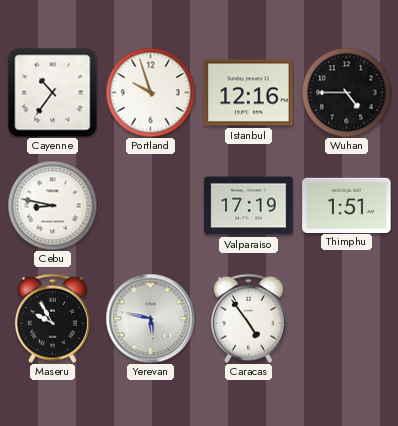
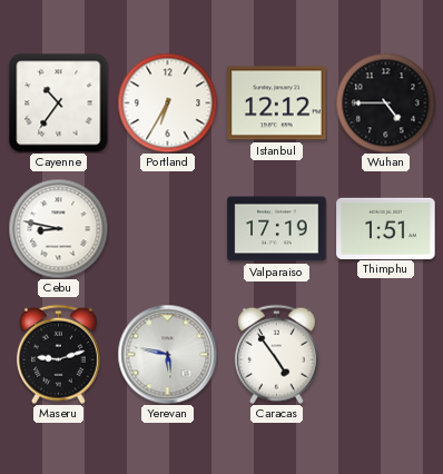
Portland: 9:57 -> 6:35 (167, 102)
Istanbul: 12:16 -> 12:12 (277, 103)
Maseru: 9:55 -> 9:12 (58, 354)
